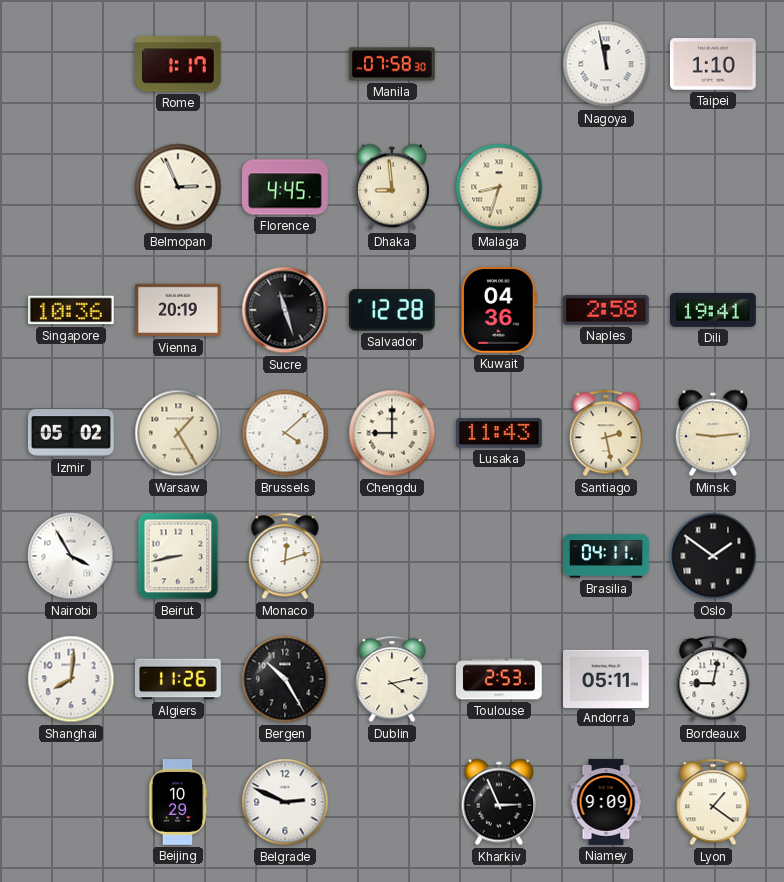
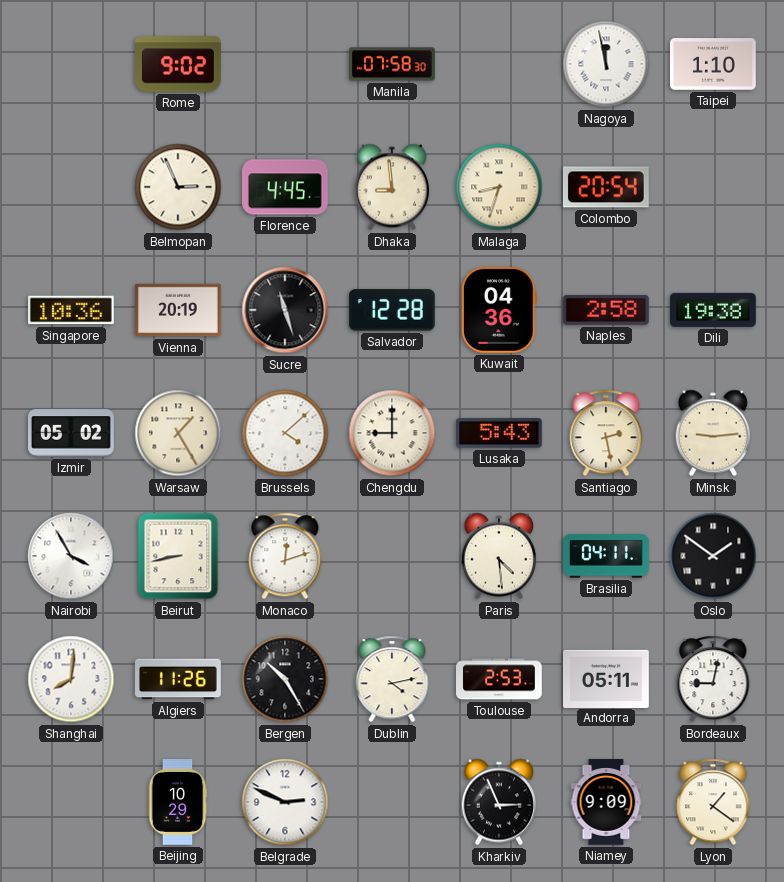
Rome: 1:17 -> 9:02 (179, 64)
Colombo: none -> 20:54 (606, 187)
Dili: 19:41 -> 19:38 (714, 310)
Lusaka: 11:43 -> 5:43 (500, 433)
Paris: none -> 4:29 (498, 556)
